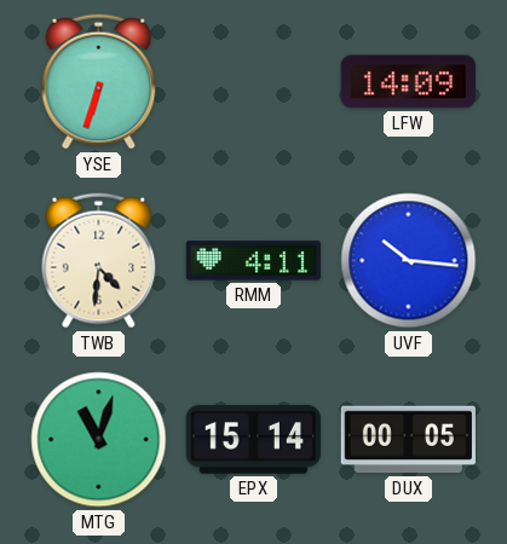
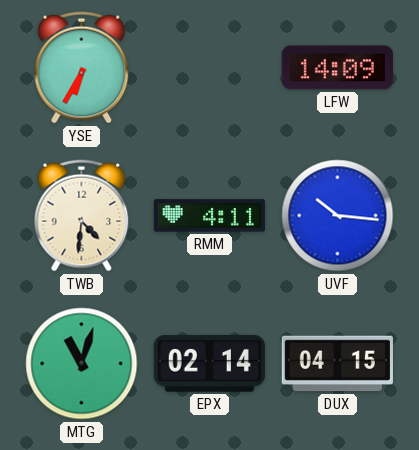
YSE: 6:33 -> 6:35 (82, 68)
EPX: 15:14 -> 02:14 (209, 364)
DUX: 00:05 -> 04:15 (337, 364)
